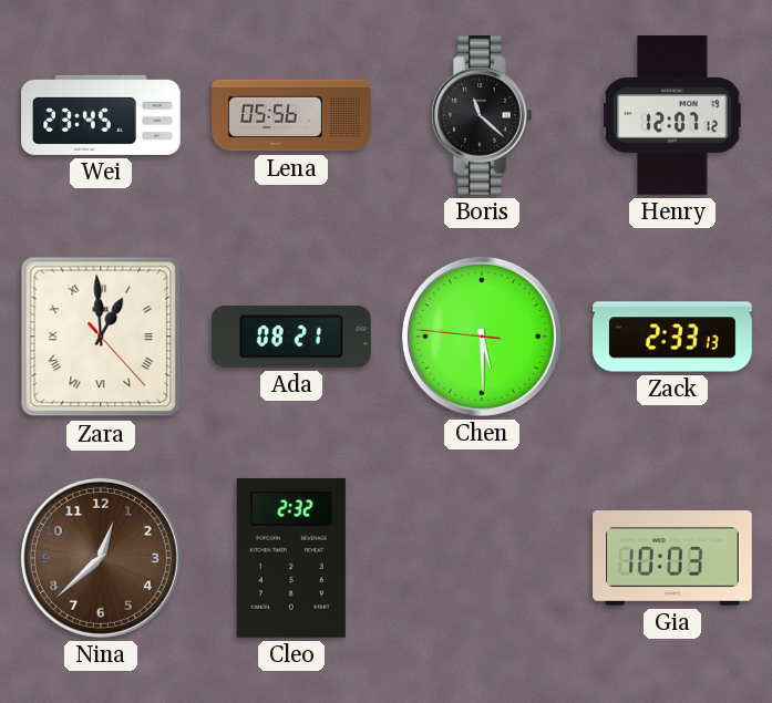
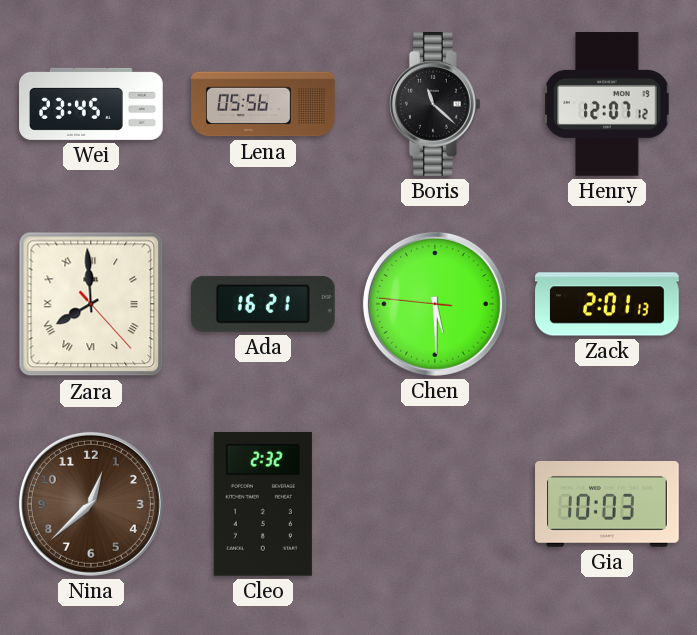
Zara: 12:59 -> 7:59 (91, 304)
Ada: 08:21 -> 16:21 (264, 304)
Zack: 2:33 -> 2:01 (607, 304)
